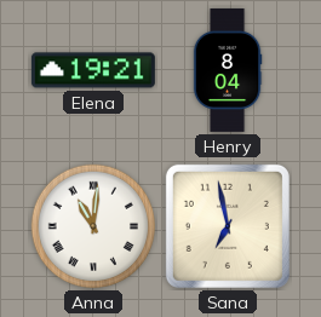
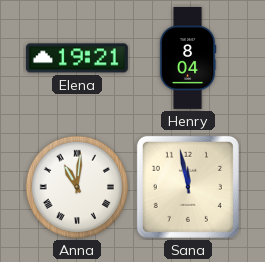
Sana: 6:58 -> 11:58 (188, 187)
